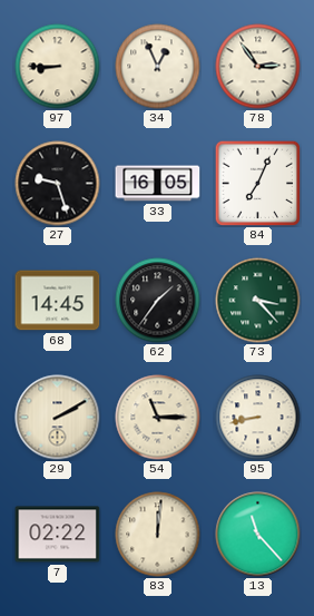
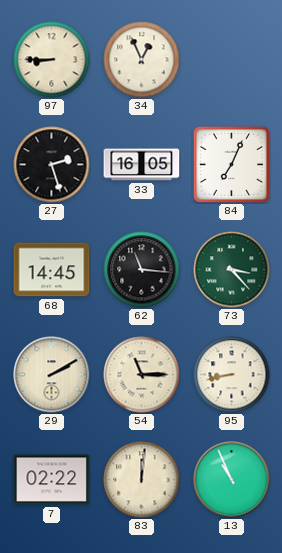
78: 2:54 -> none (258, 67)
27: 9:27 -> 2:27 (52, 165)
62: 1:36 -> 11:16 (142, 270)
13: 11:23 -> 10:56 (232, 480)
